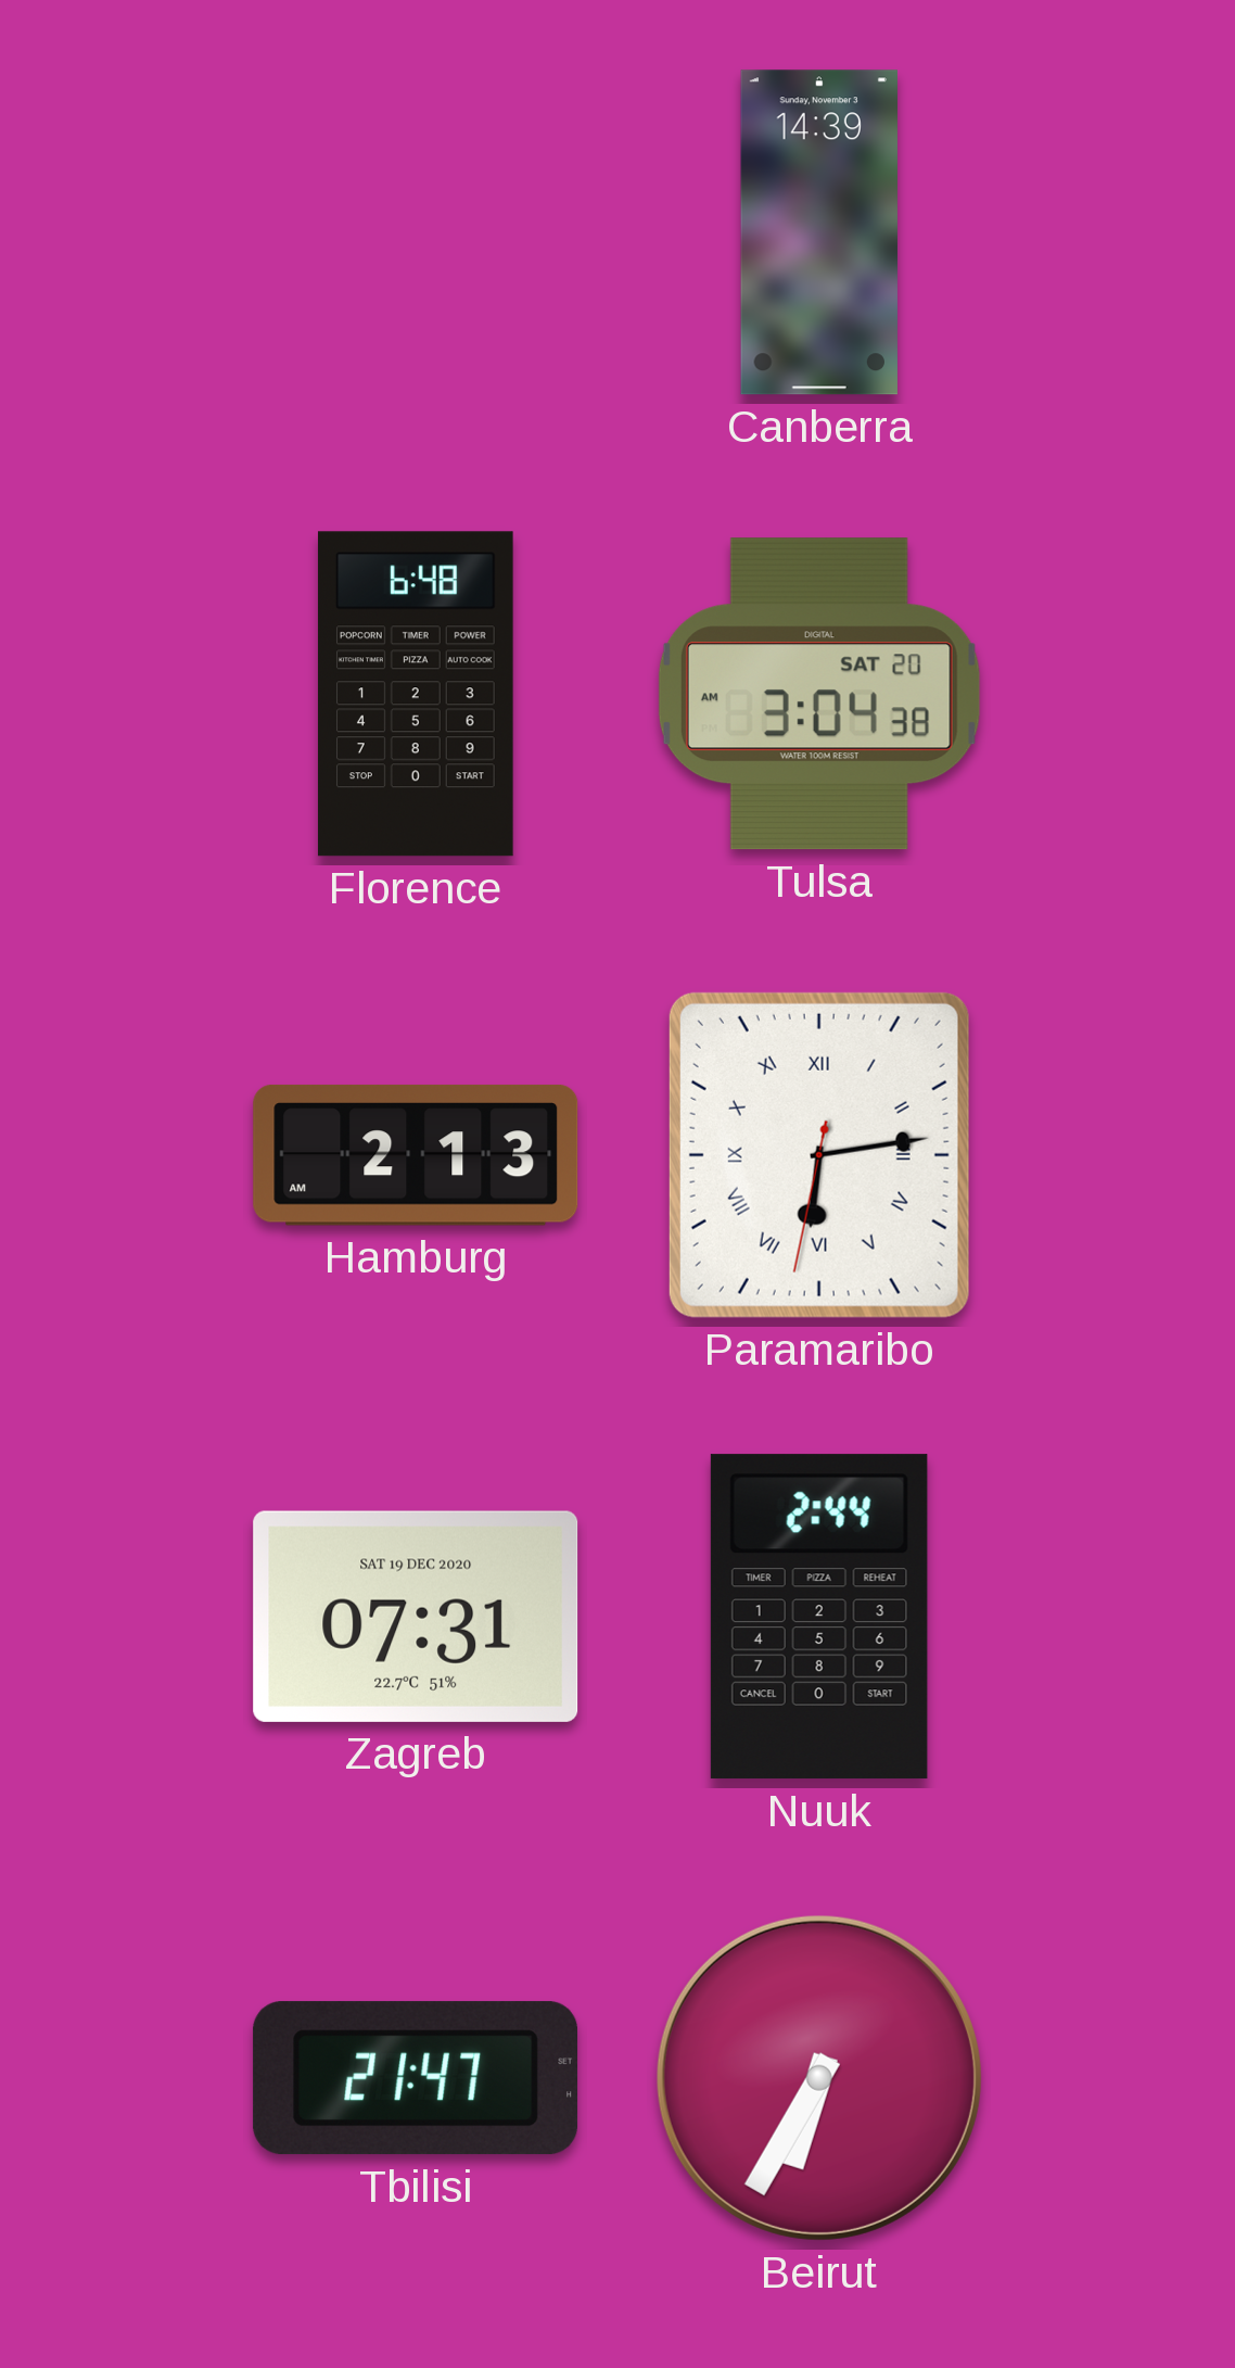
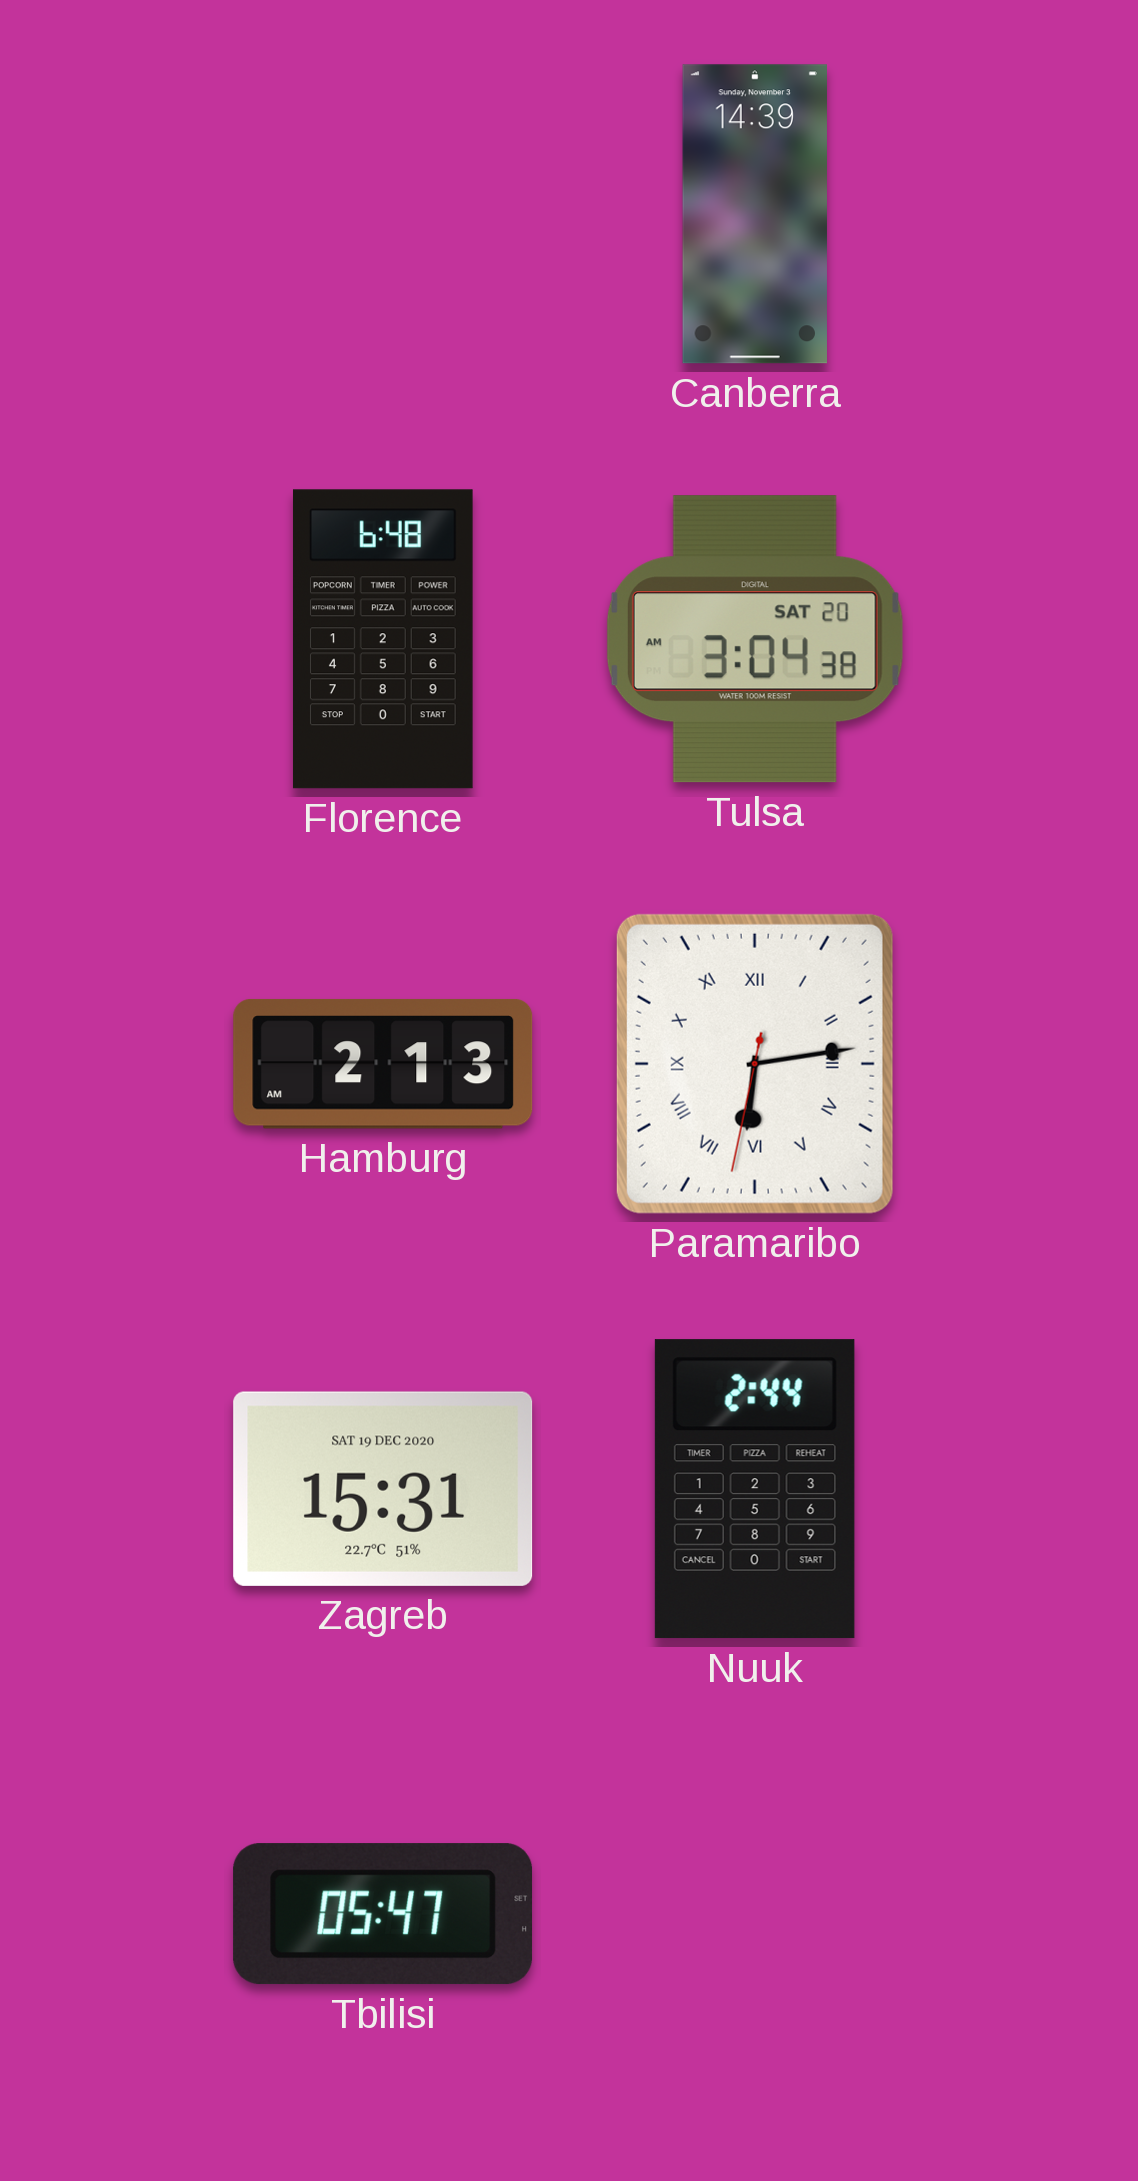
Zagreb: 07:31 -> 15:31 (383, 1489)
Tbilisi: 21:47 -> 05:47 (383, 1914)
Beirut: 6:35 -> none (819, 2078)
